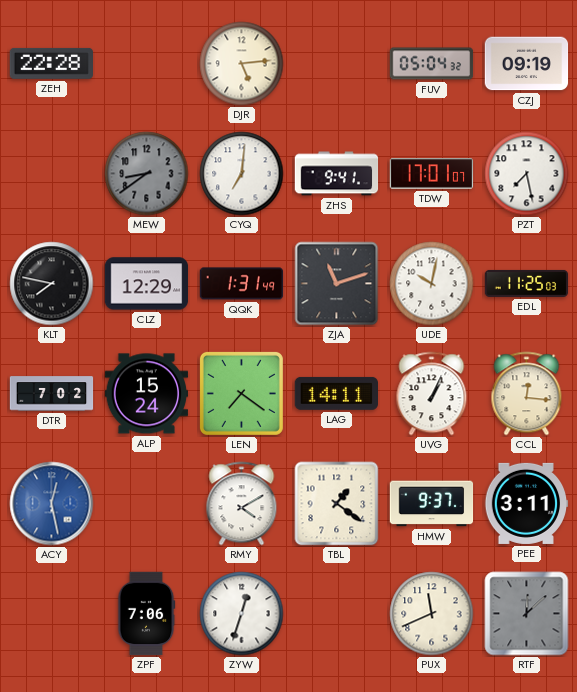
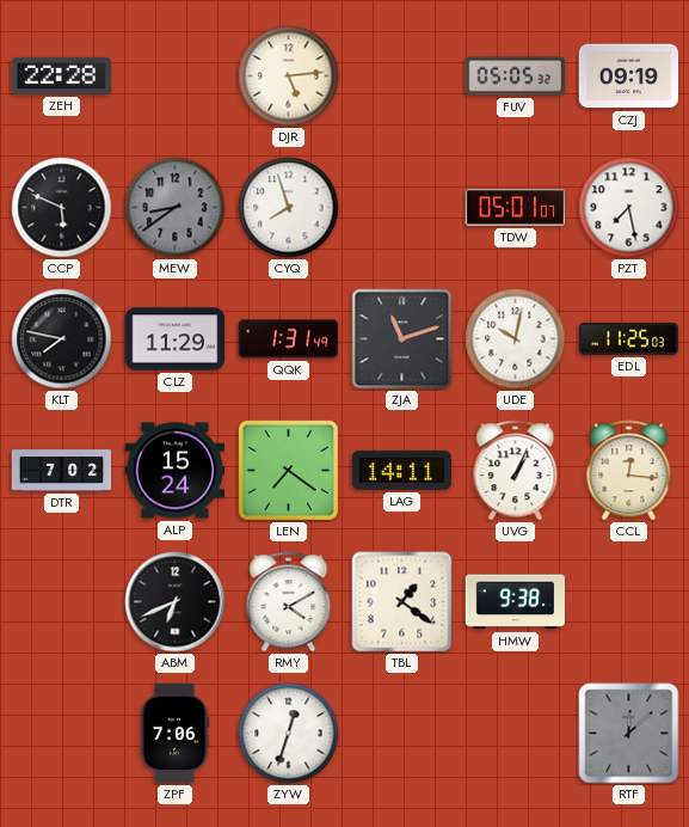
FUV: 05:04 -> 05:05 (516, 76)
CCP: none -> 5:49 (62, 208)
CYQ: 7:01 -> 7:57 (289, 208)
ZHS: 9:41 -> none (337, 174)
TDW: 17:01 -> 05:01 (516, 208)
CLZ: 12:29 -> 11:29 (176, 339)
ACY: 12:28 -> none (52, 504)
ABM: none -> 6:41 (176, 602)
HMW: 9:37 -> 9:38 (516, 602)
PEE: 3:11 -> none (526, 503)
PUX: 11:41 -> none (432, 614)
